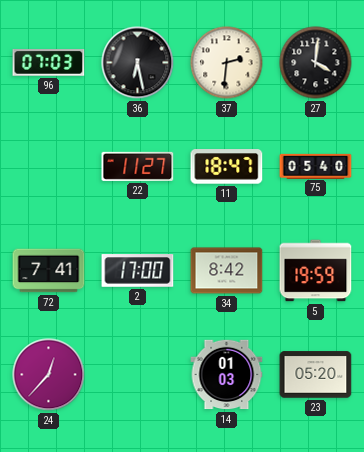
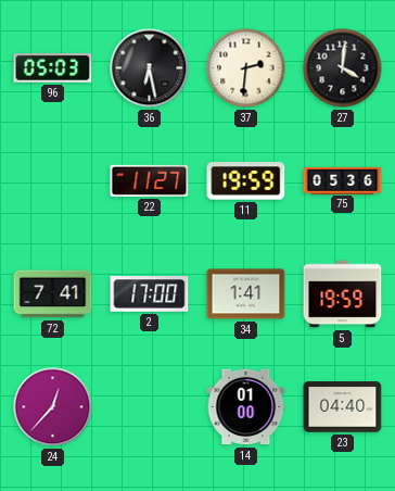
96: 07:03 -> 05:03 (53, 68)
11: 18:47 -> 19:59 (246, 181)
75: 05:40 -> 05:36 (343, 180)
34: 8:42 -> 1:41 (246, 294)
14: 01:03 -> 01:00 (246, 407)
23: 05:20 -> 04:40 (343, 407)
